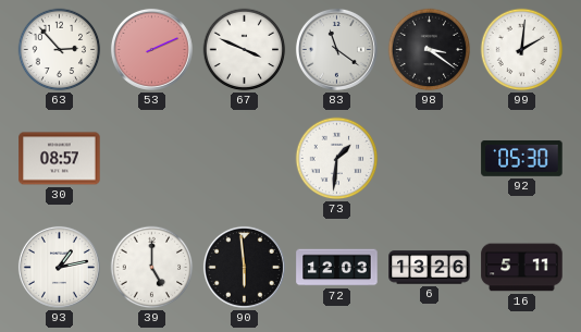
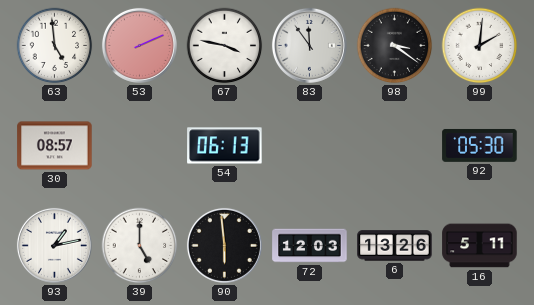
63: 2:53 -> 4:59 (55, 46)
67: 3:49 -> 3:47 (225, 46)
83: 11:21 -> 11:54 (309, 45)
54: none -> 06:13 (225, 146)
73: 1:31 -> none (337, 159)
